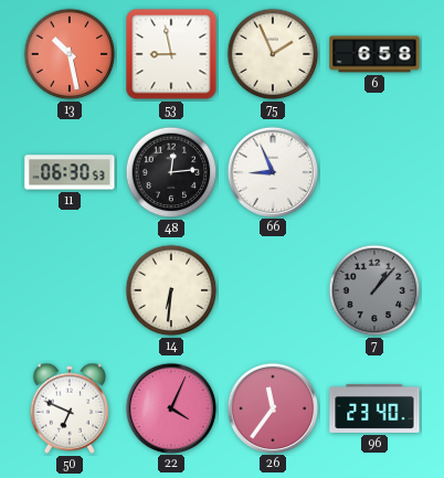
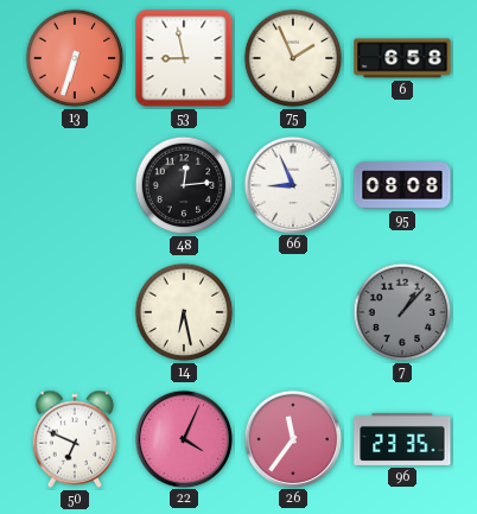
13: 10:28 -> 6:33 (75, 58)
11: 06:30 -> none (70, 172)
95: none -> 08:08 (402, 185)
14: 6:31 -> 6:28 (184, 312)
96: 23:40 -> 23:35 (402, 439)
